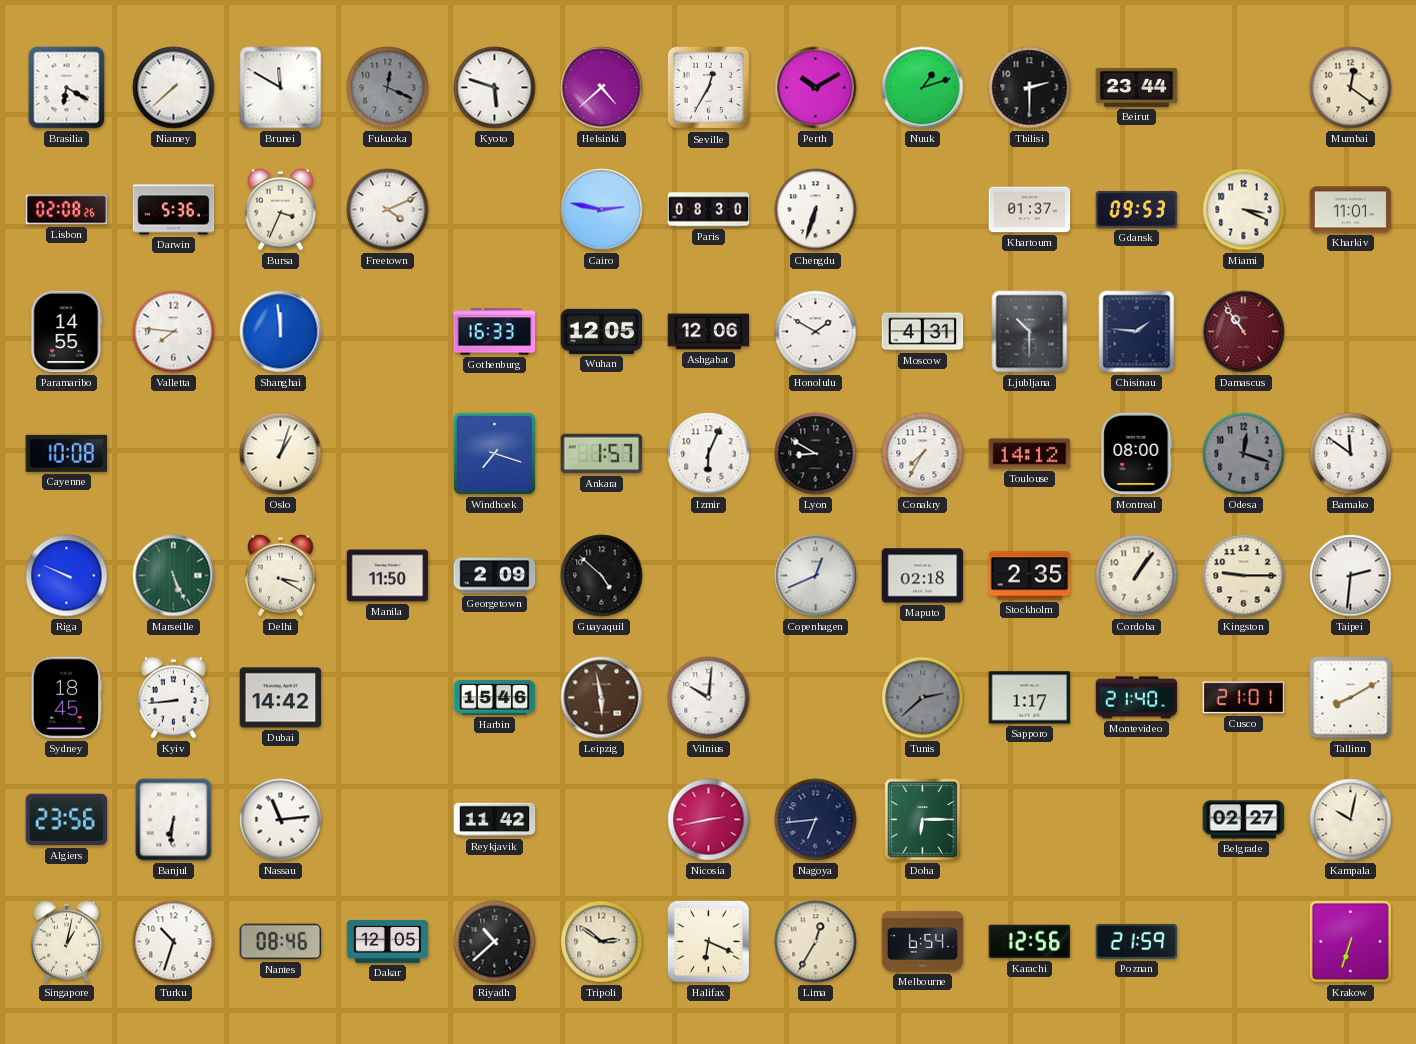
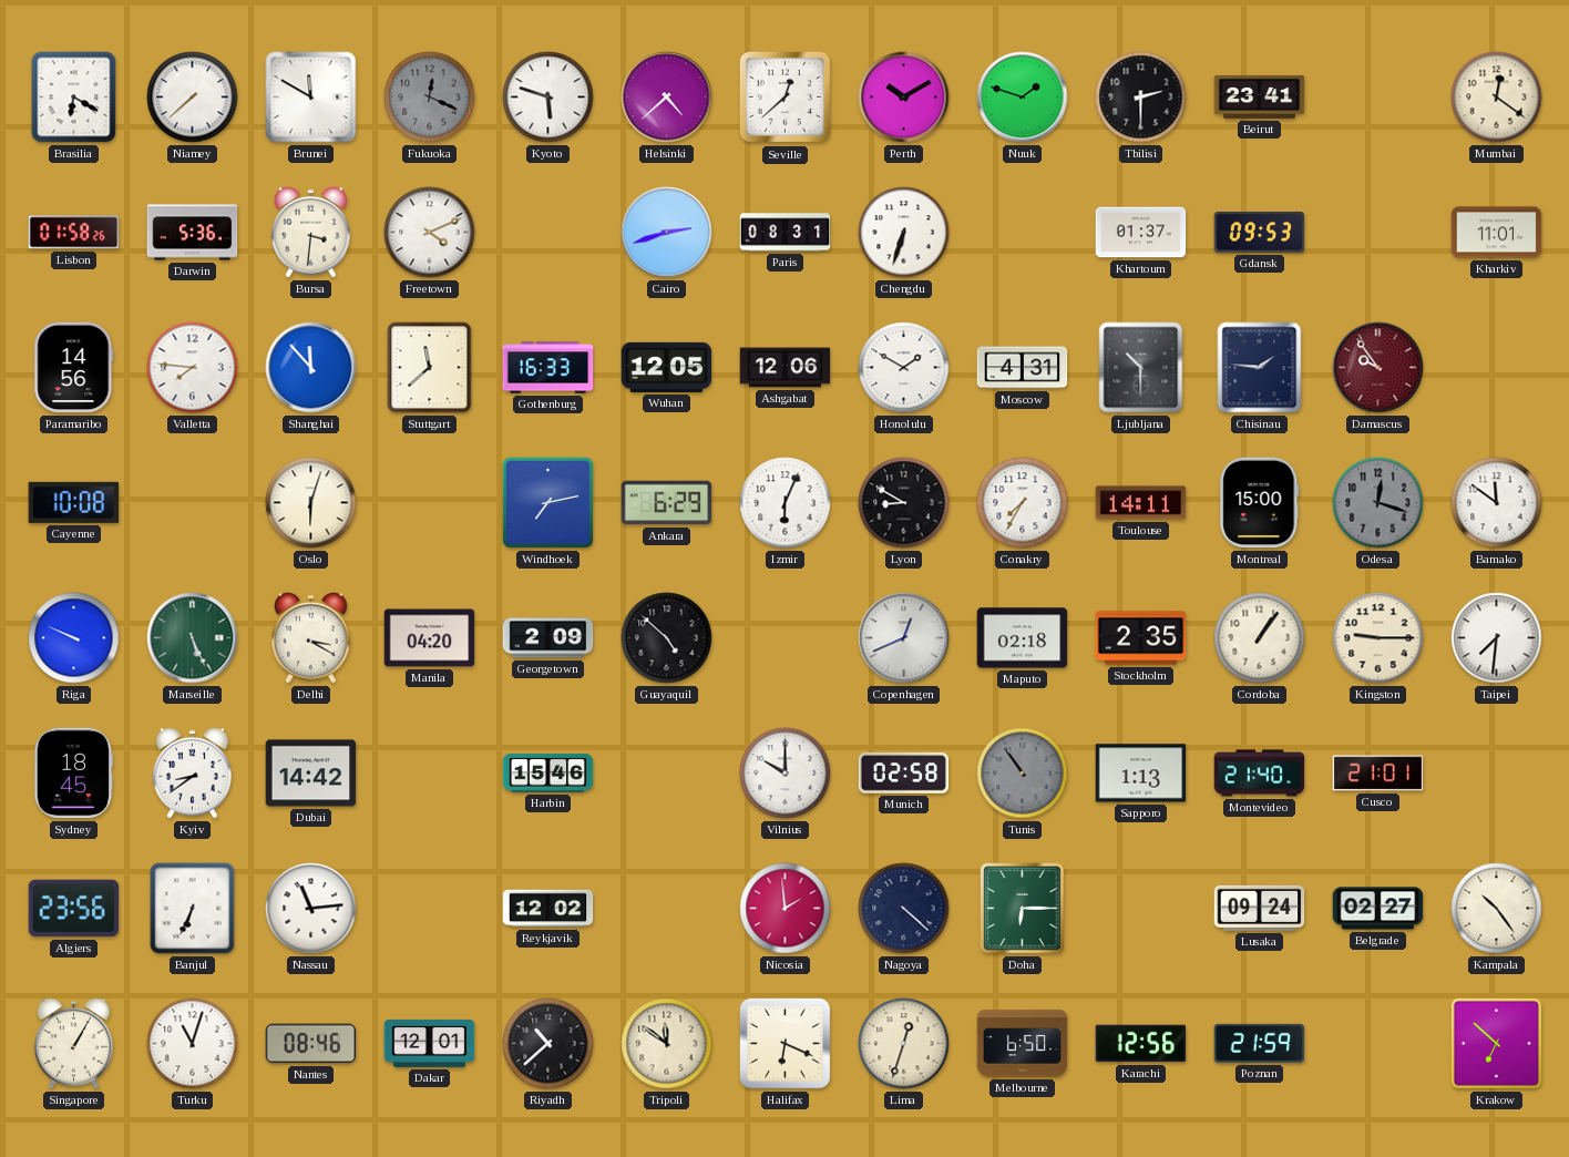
Seville: 12:35 -> 12:38 (786, 98)
Nuuk: 1:12 -> 1:48 (1023, 98)
Beirut: 23:44 -> 23:41 (1260, 96)
Lisbon: 02:08 -> 01:58 (74, 233)
Bursa: 3:34 -> 3:31 (311, 232)
Cairo: 2:47 -> 2:42 (667, 233)
Paris: 08:30 -> 08:31 (786, 233)
Miami: 3:19 -> none (1244, 210)
Paramaribo: 14:55 -> 14:56 (74, 368)
Shanghai: 11:59 -> 11:53 (311, 368)
Stuttgart: none -> 11:38 (430, 368)
Damascus: 10:54 -> 9:54 (1378, 368)
Oslo: 1:03 -> 6:03 (311, 503)
Windhoek: 7:18 -> 7:13 (547, 502)
Ankara: 1:57 -> 6:29 (667, 503)
Toulouse: 14:12 -> 14:11 (1141, 503)
Montreal: 08:00 -> 15:00 (1260, 503)
Manila: 11:50 -> 04:20 (430, 638)
Taipei: 2:31 -> 7:31 (1497, 638)
Kyiv: 8:44 -> 8:39 (193, 772)
Leipzig: 5:58 -> none (602, 698)
Vilnius: 10:01 -> 10:00 (786, 774)
Munich: none -> 02:58 (904, 772)
Tunis: 2:38 -> 10:54 (1023, 774)
Sapporo: 1:17 -> 1:13 (1141, 774)
Tallinn: 8:10 -> none (1351, 698)
Banjul: 6:31 -> 6:34 (193, 909)
Reykjavik: 11:42 -> 12:02 (548, 909)
Nicosia: 2:43 -> 1:59 (786, 909)
Nagoya: 6:44 -> 4:22 (904, 909)
Lusaka: none -> 09:24 (1260, 908)
Kampala: 10:02 -> 10:24 (1497, 909)
Singapore: 1:02 -> 1:05 (74, 1043)
Turku: 10:33 -> 11:03 (193, 1044)
Dakar: 12:05 -> 12:01 (430, 1043)
Tripoli: 2:51 -> 11:51 (667, 1044)
Lima: 12:35 -> 12:33 (904, 1044)
Melbourne: 6:54 -> 6:50 (1023, 1044)
Krakow: 6:33 -> 6:52 (1496, 1043)
